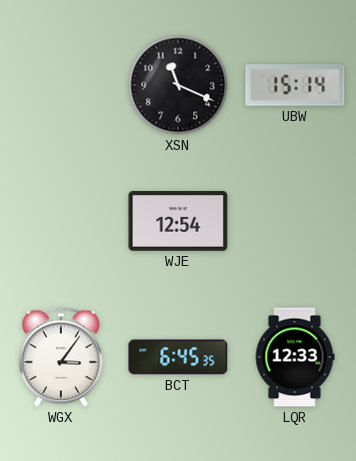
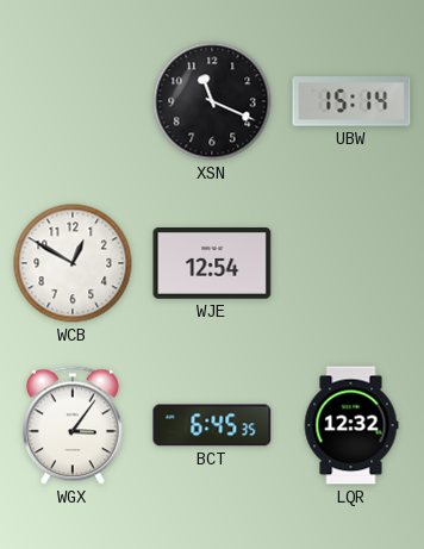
WCB: none -> 12:50 (73, 263)
LQR: 12:33 -> 12:32 (351, 425)
